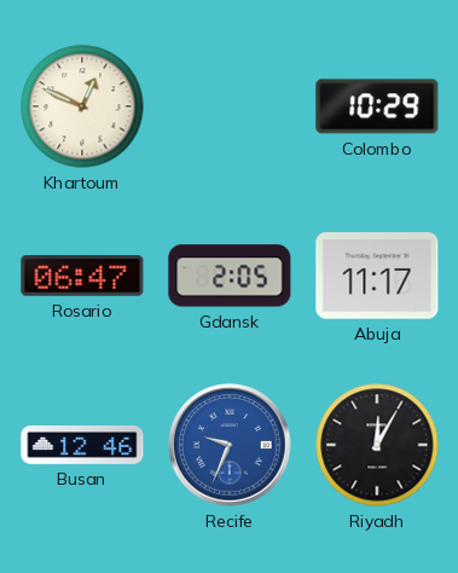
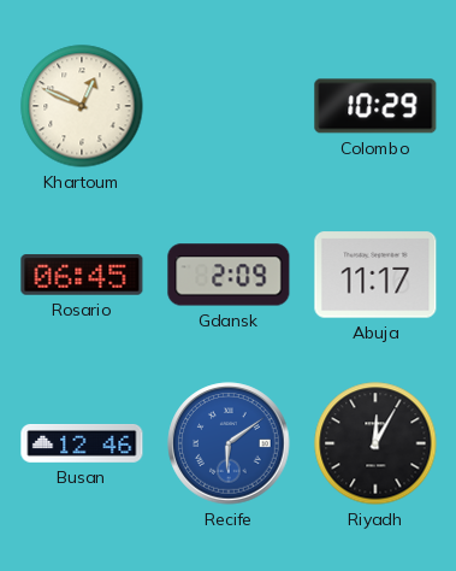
Rosario: 06:47 -> 06:45 (82, 275)
Gdansk: 2:05 -> 2:09 (229, 275)
Recife: 9:34 -> 6:09 (229, 443)
